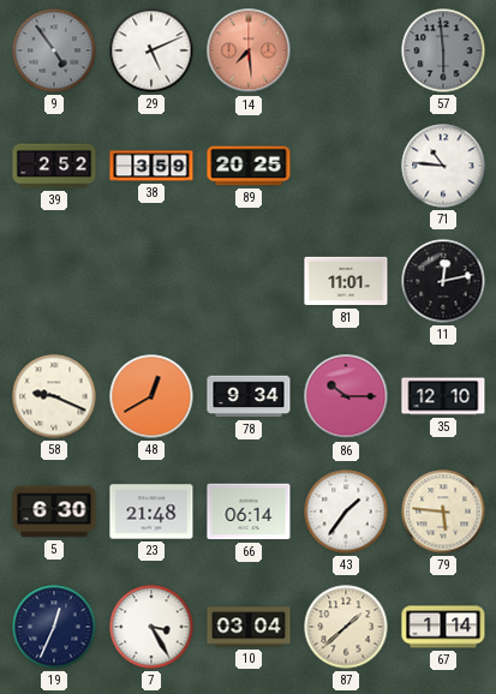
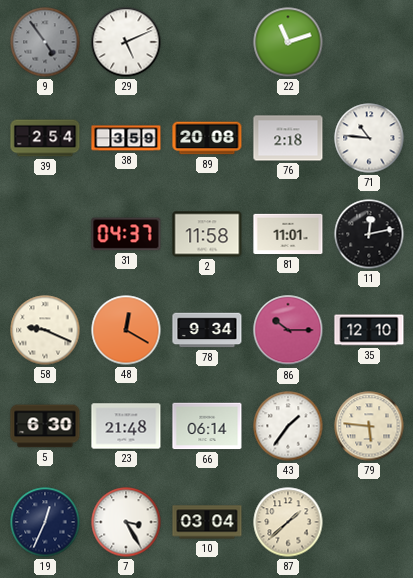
14: 7:29 -> none (249, 50)
22: none -> 11:12 (288, 42)
57: 5:59 -> none (443, 50)
39: 2:52 -> 2:54 (45, 138)
89: 20:25 -> 20:08 (207, 138)
76: none -> 2:18 (288, 138)
31: none -> 04:37 (126, 234)
2: none -> 11:58 (207, 234)
48: 12:40 -> 12:20 (126, 330)
67: 1:14 -> none (443, 627)
